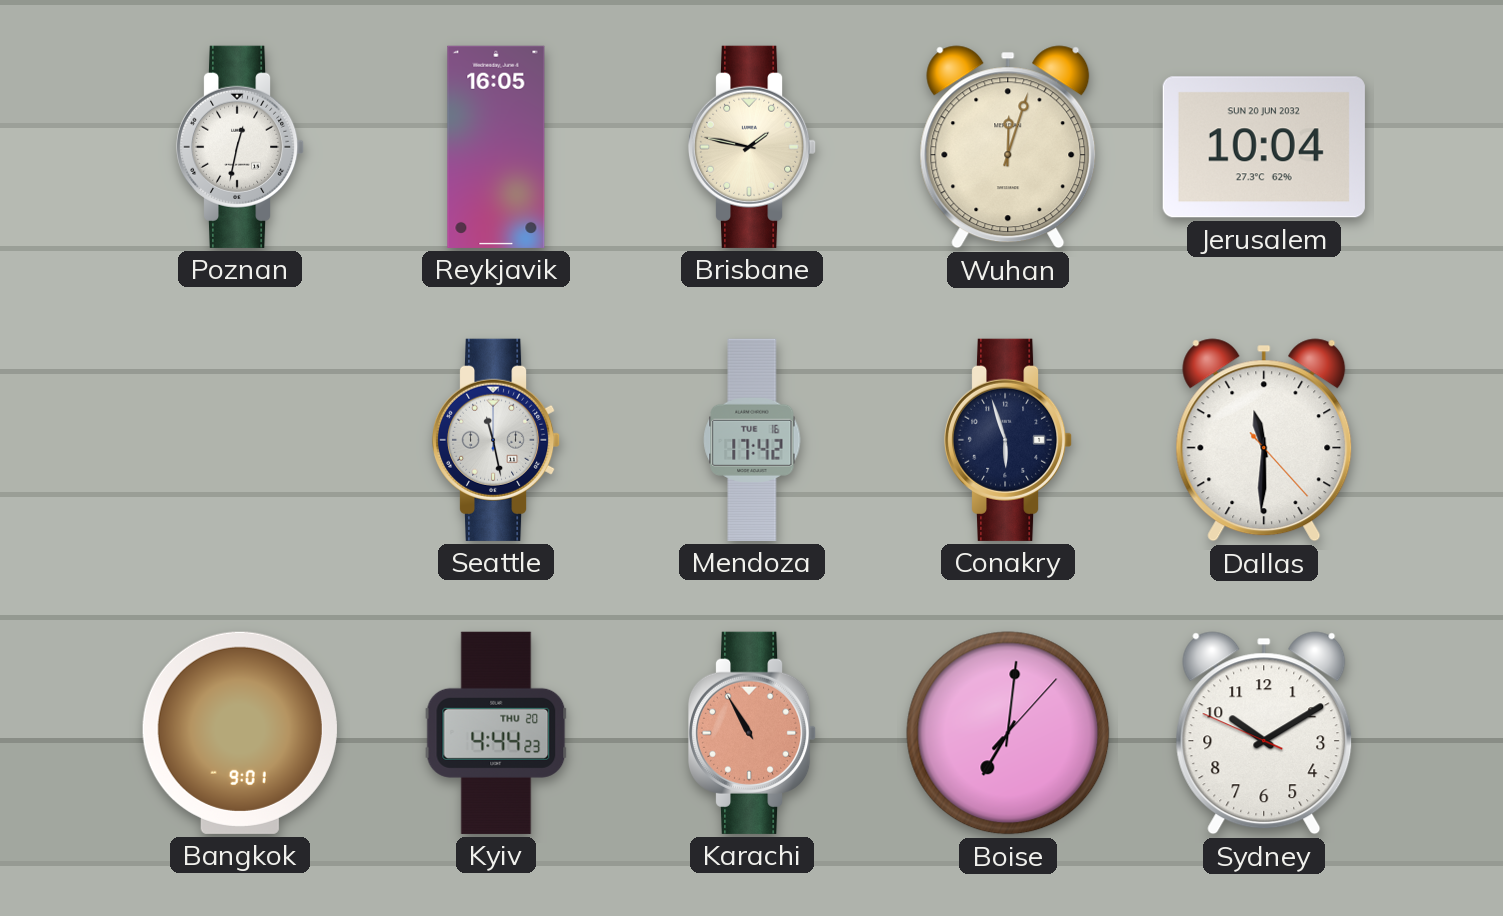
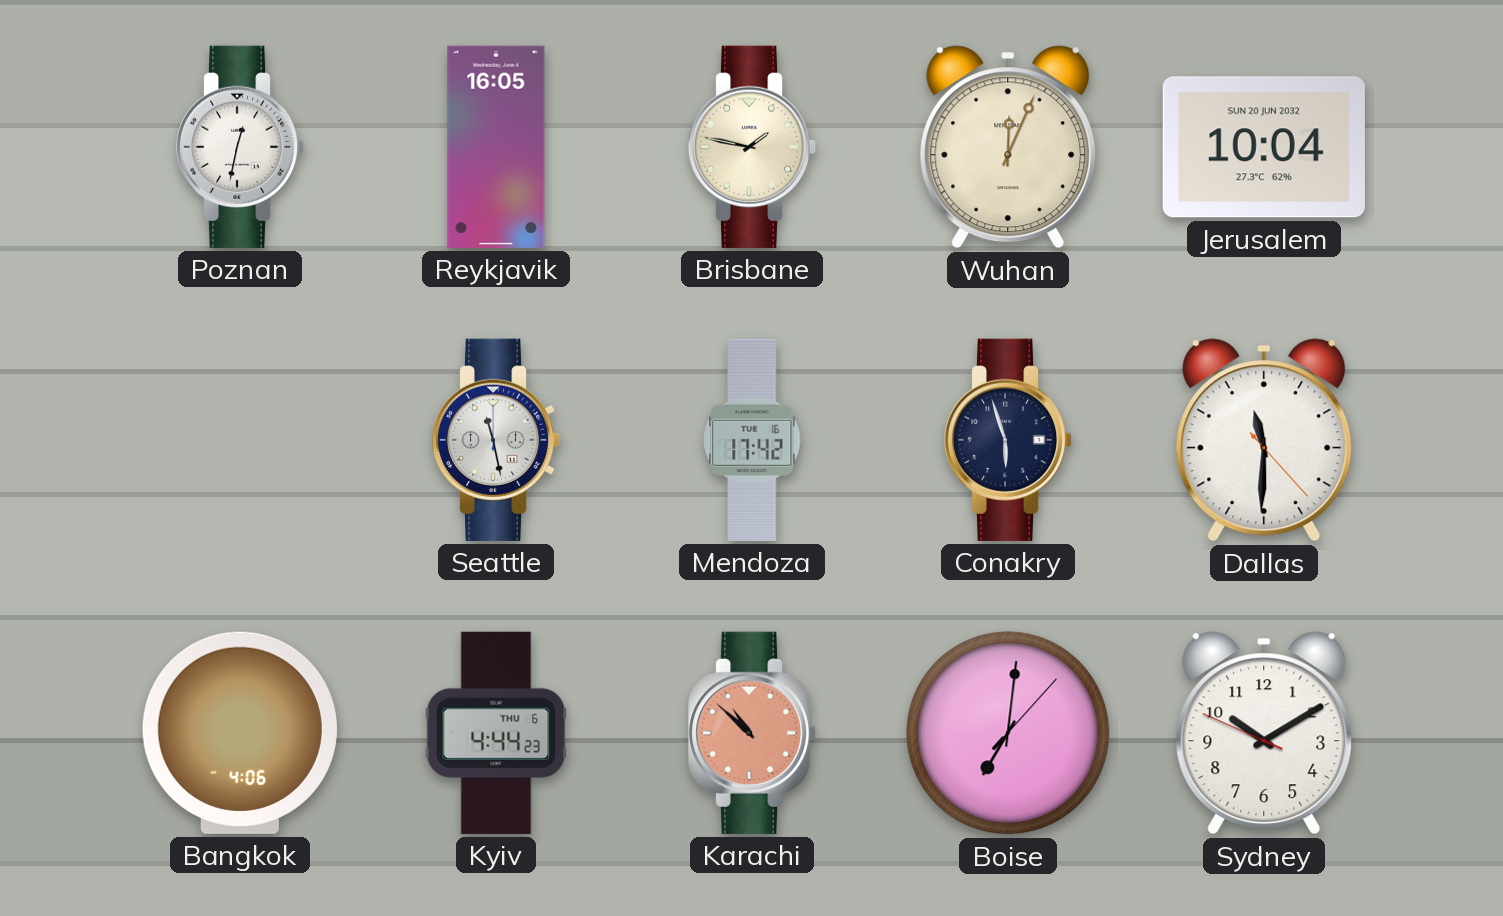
Wuhan: 12:03 -> 12:04 (1008, 147)
Bangkok: 9:01 -> 4:06 (240, 733)
Kyiv date: THU 20 -> THU 6 (496, 733)
Karachi: 10:55 -> 10:52 (752, 733)
